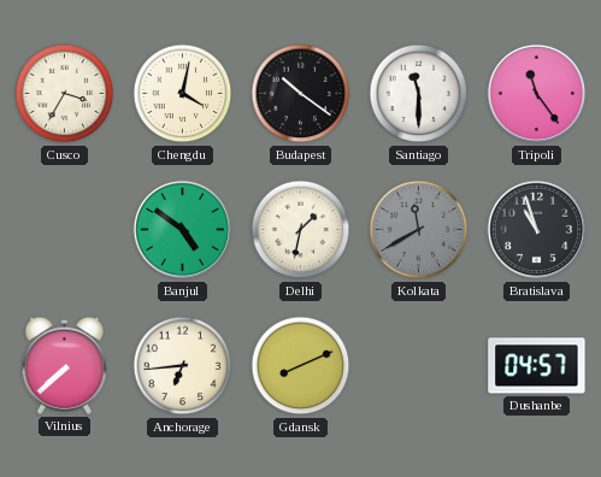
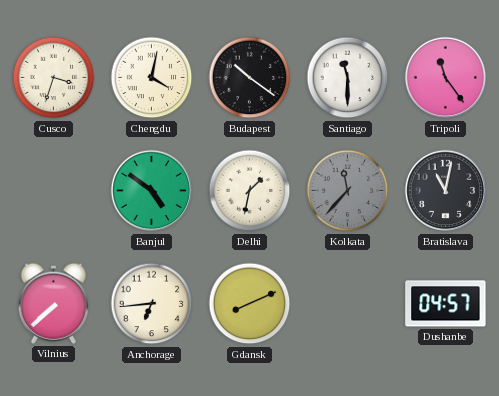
Cusco: 3:35 -> 3:33 (54, 78)
Kolkata: 11:40 -> 11:37 (348, 191)
Bratislava: 10:57 -> 11:02 (446, 191)
